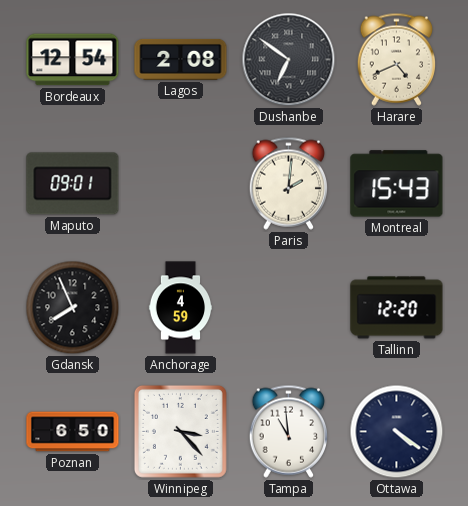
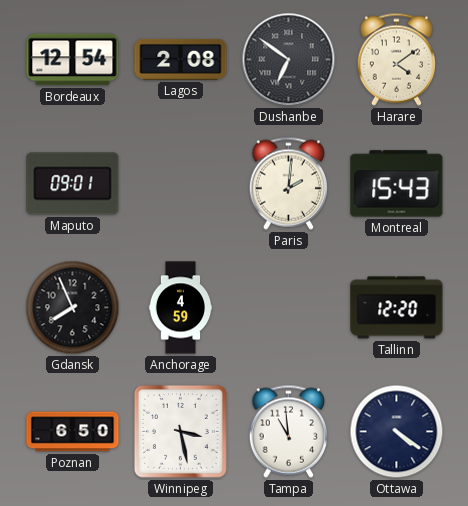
Harare: 4:41 -> 4:09 (396, 59)
Winnipeg: 3:23 -> 3:28 (180, 431)
